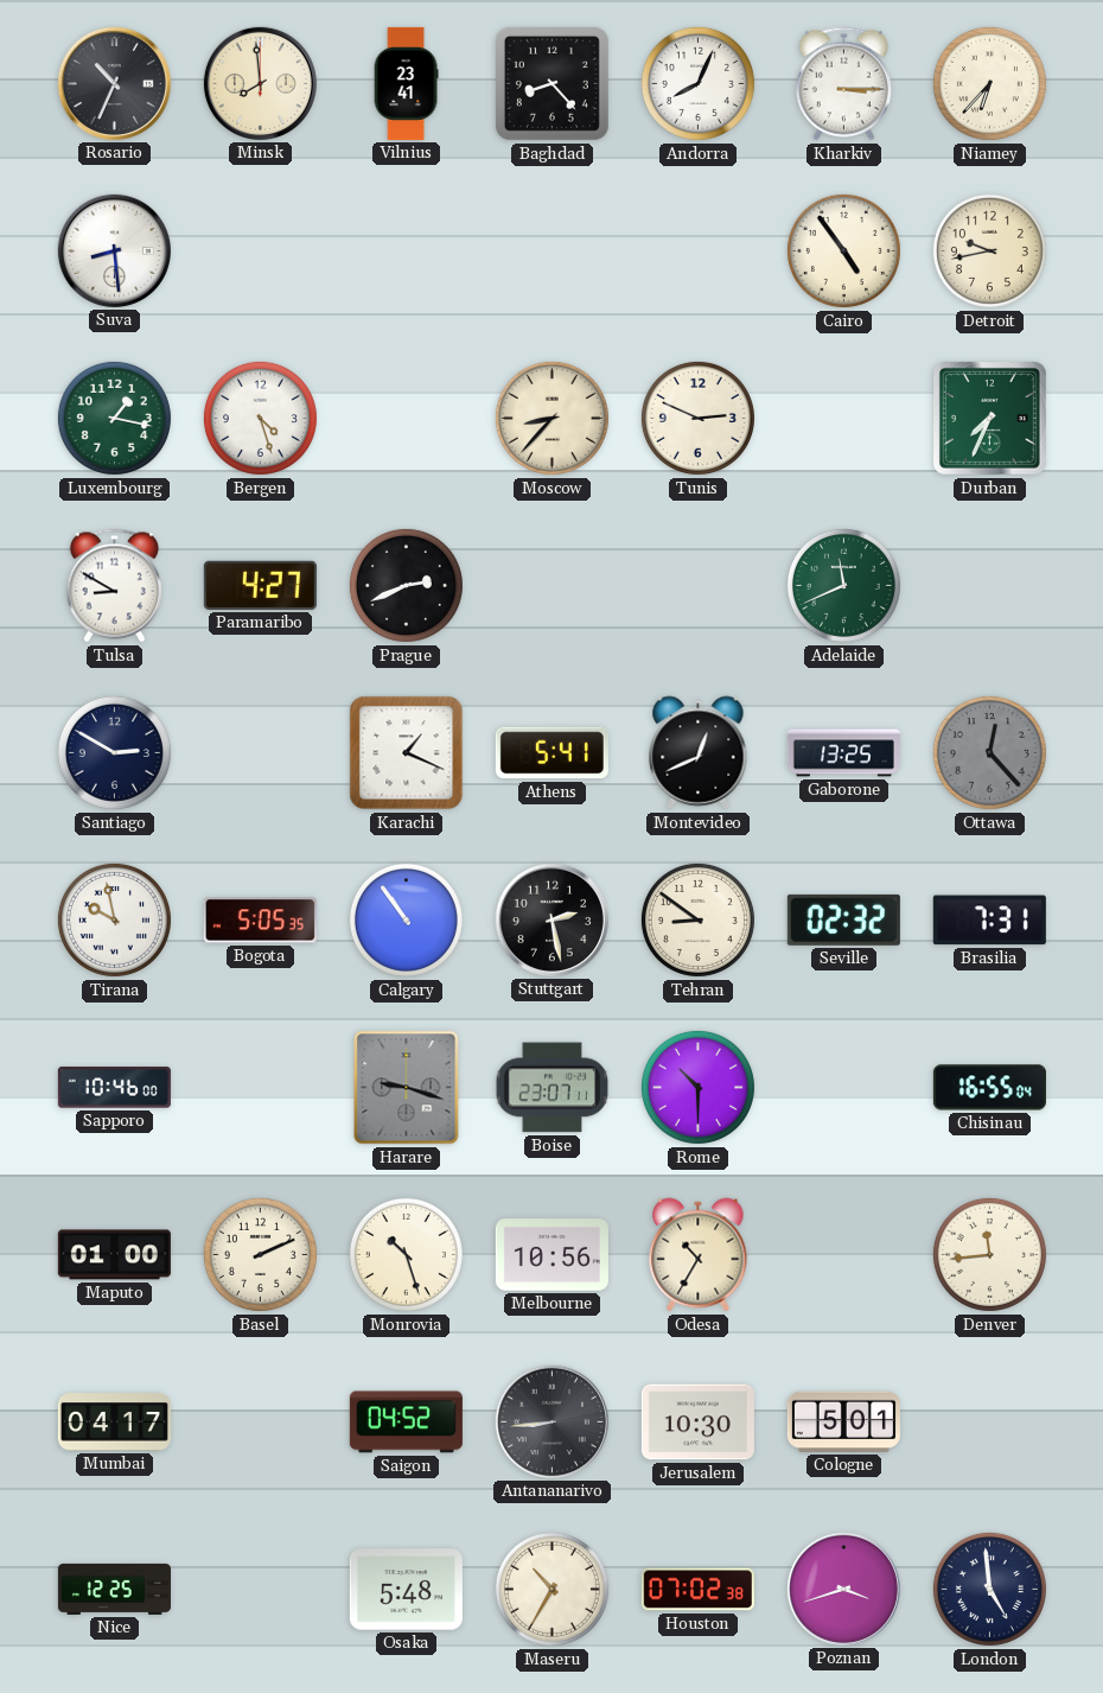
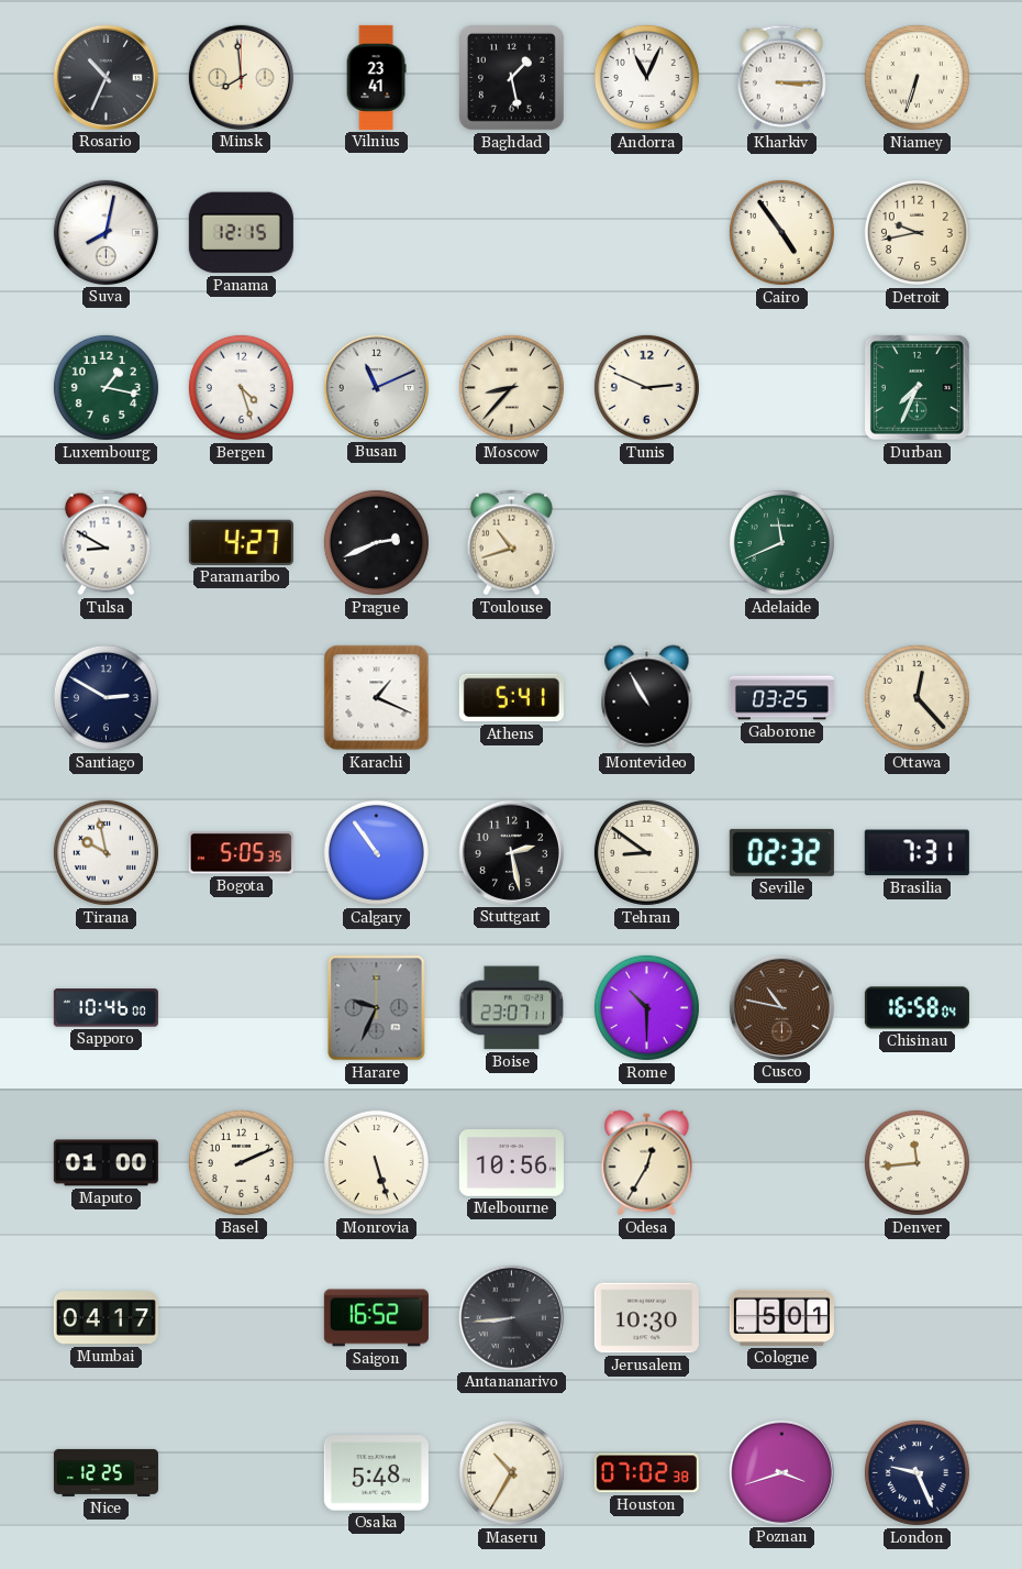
Baghdad: 8:23 -> 1:28 (511, 77)
Andorra: 8:04 -> 11:04 (646, 77)
Niamey: 6:37 -> 6:33 (917, 77)
Suva: 8:29 -> 8:02 (105, 232)
Panama: none -> 12:15 (241, 233)
Busan: none -> 11:11 (376, 387)
Toulouse: none -> 10:42 (511, 543)
Montevideo: 12:41 -> 10:55 (647, 698)
Gaborone: 13:25 -> 03:25 (781, 698)
Ottawa dial: grey -> cream (917, 697)
Harare: 9:18 -> 9:34 (377, 1008)
Cusco: none -> 10:47 (781, 1007)
Chisinau: 16:55 -> 16:58 (917, 1008)
Monrovia: 10:27 -> 5:27 (376, 1162)
Odesa: 10:35 -> 12:35 (647, 1163)
Saigon: 04:52 -> 16:52 (376, 1318)
London: 4:59 -> 9:26 (917, 1472)
